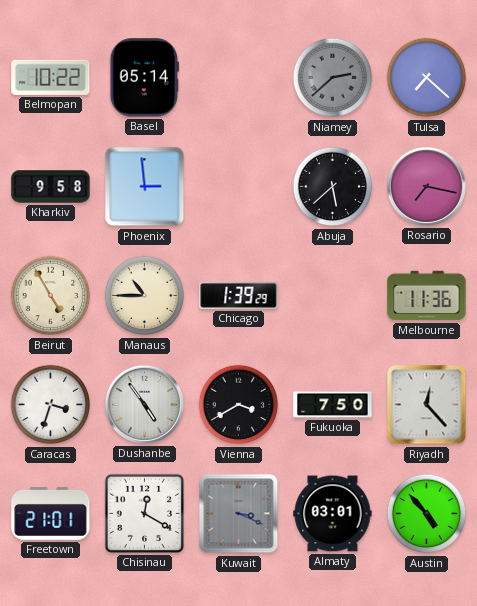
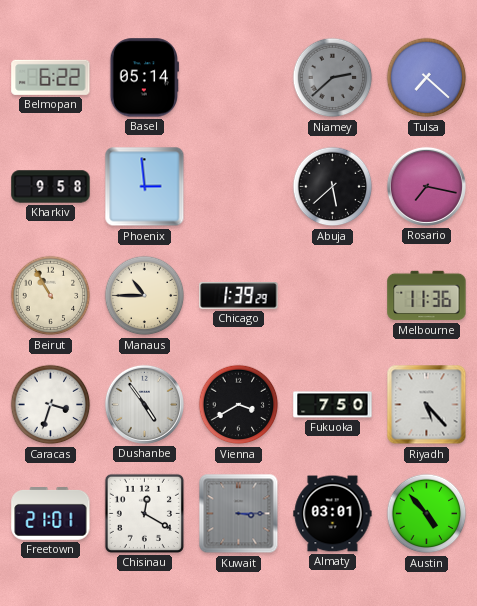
Belmopan: 10:22 -> 6:22 (51, 77)
Beirut: 4:55 -> 10:55 (51, 296)
Riyadh: 12:23 -> 5:23 (427, 405)
Kuwait: 3:19 -> 3:15 (239, 514)
